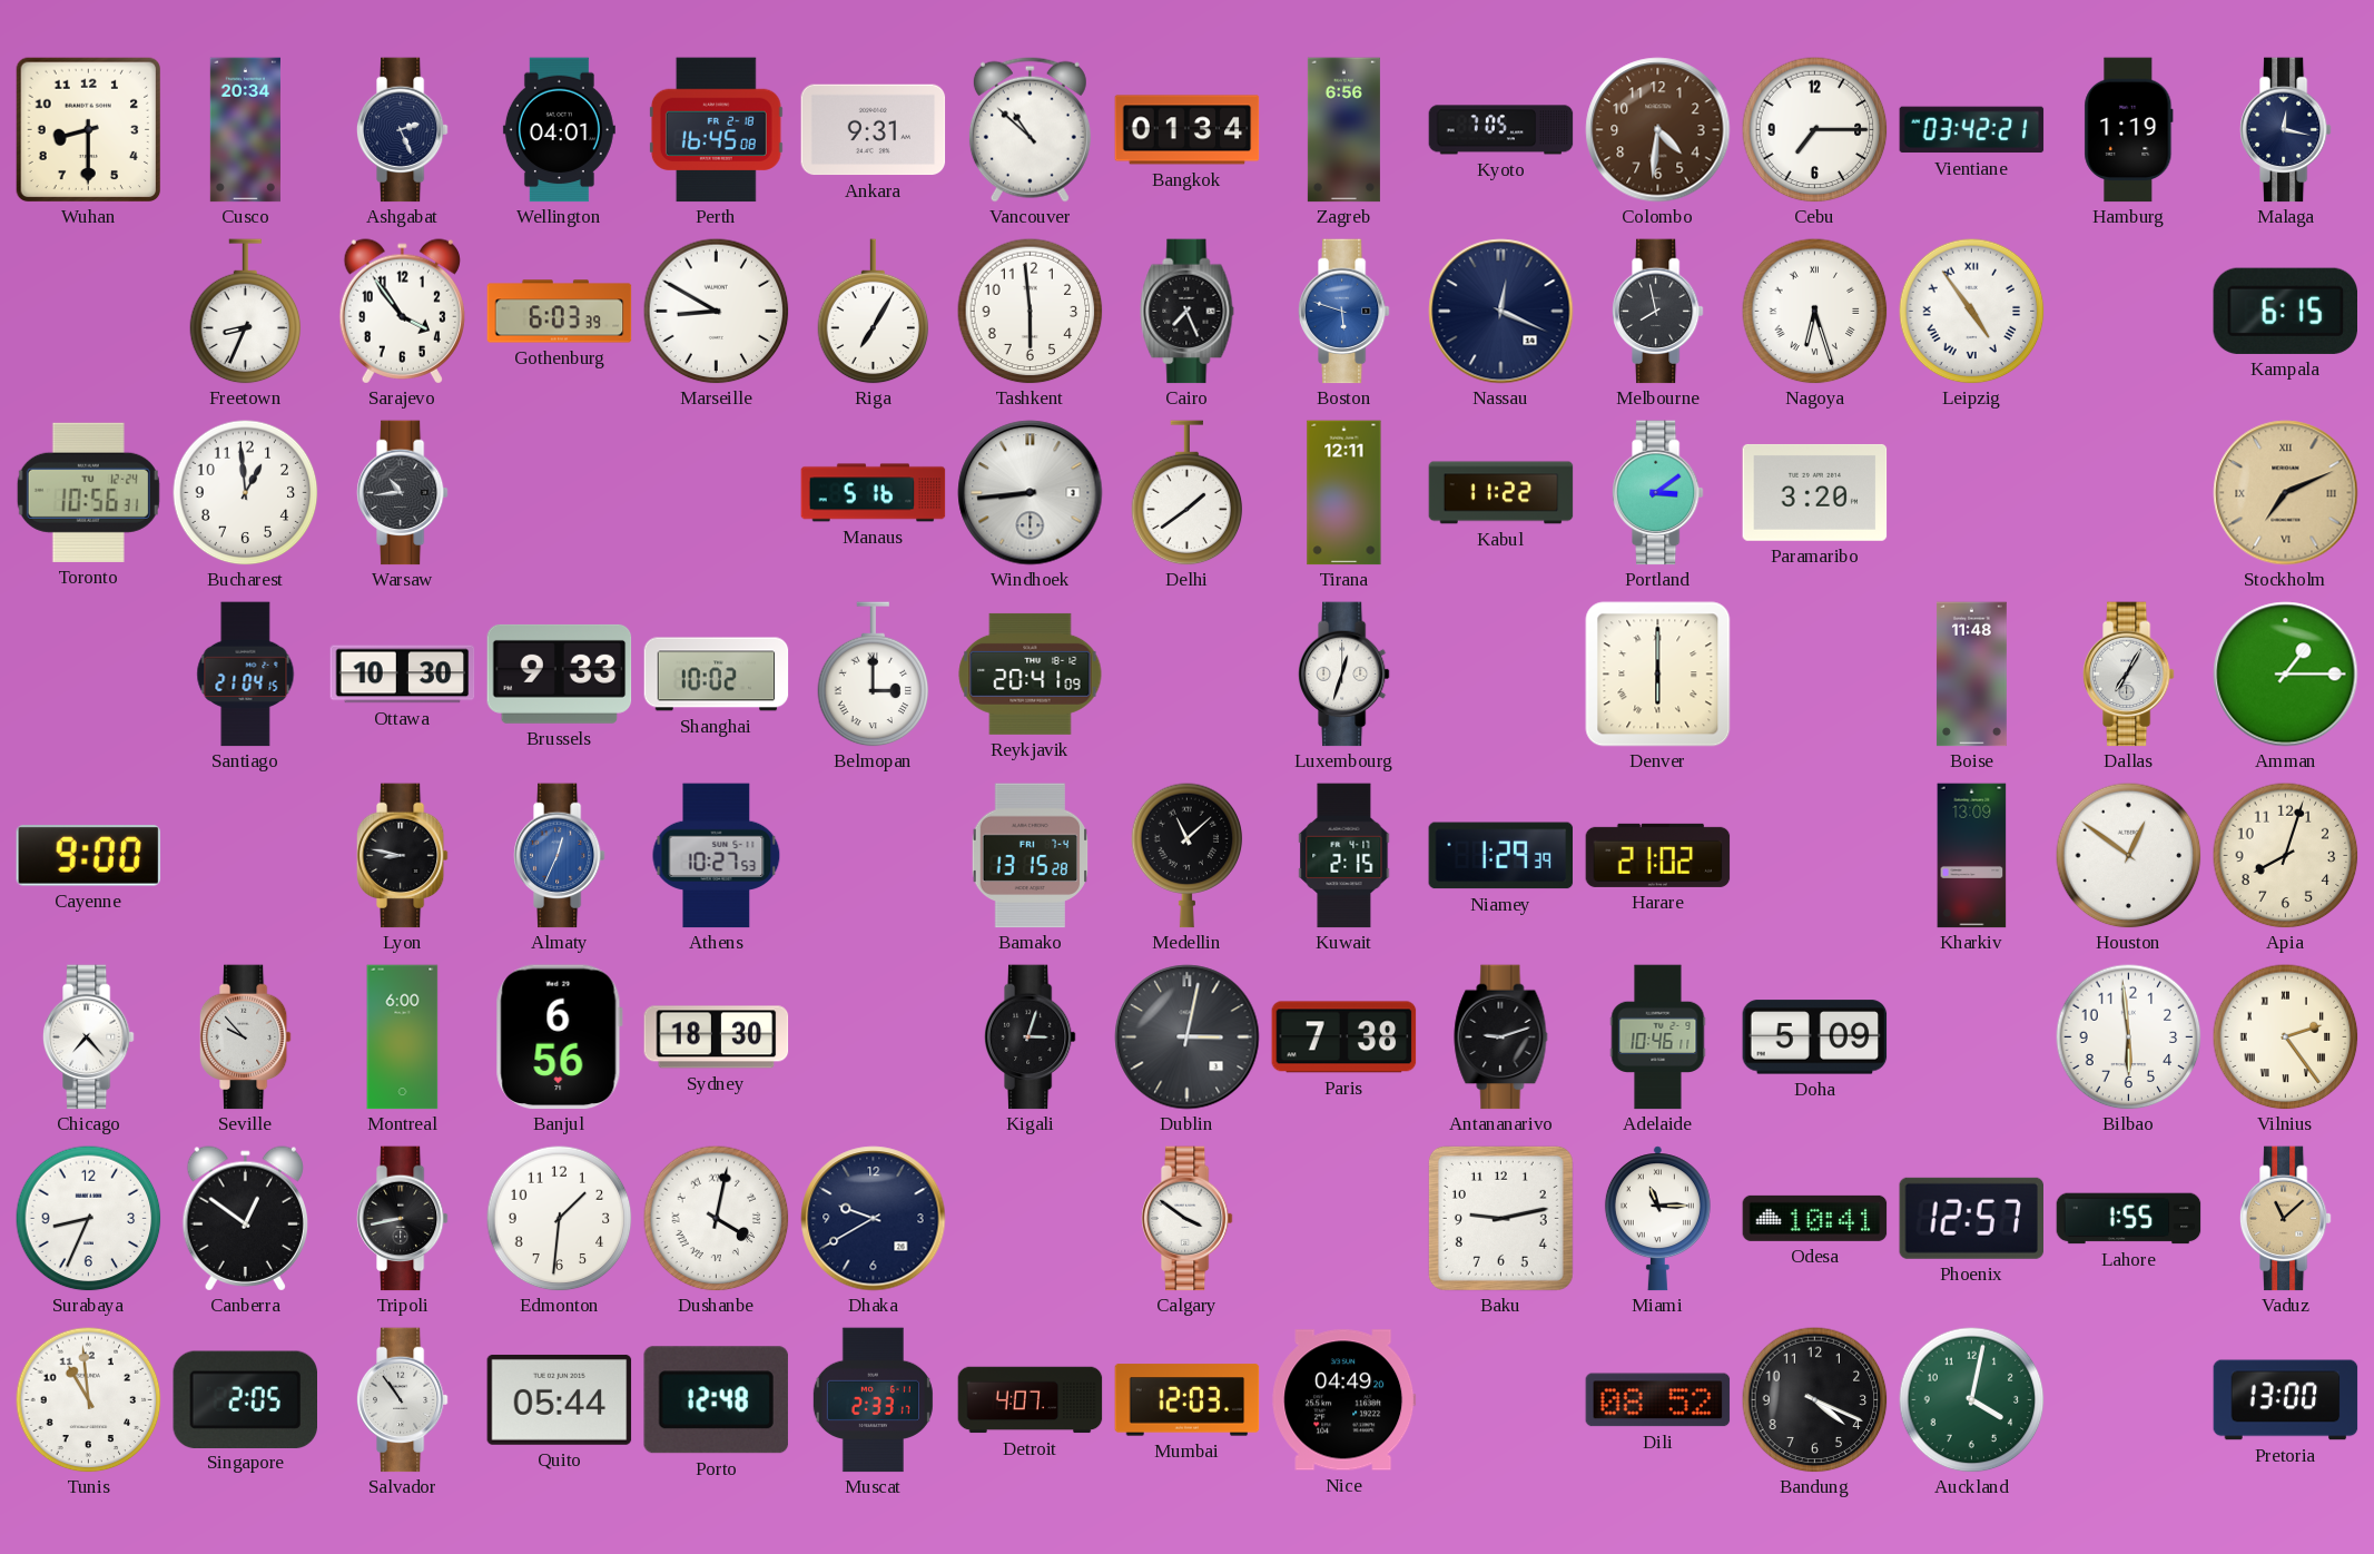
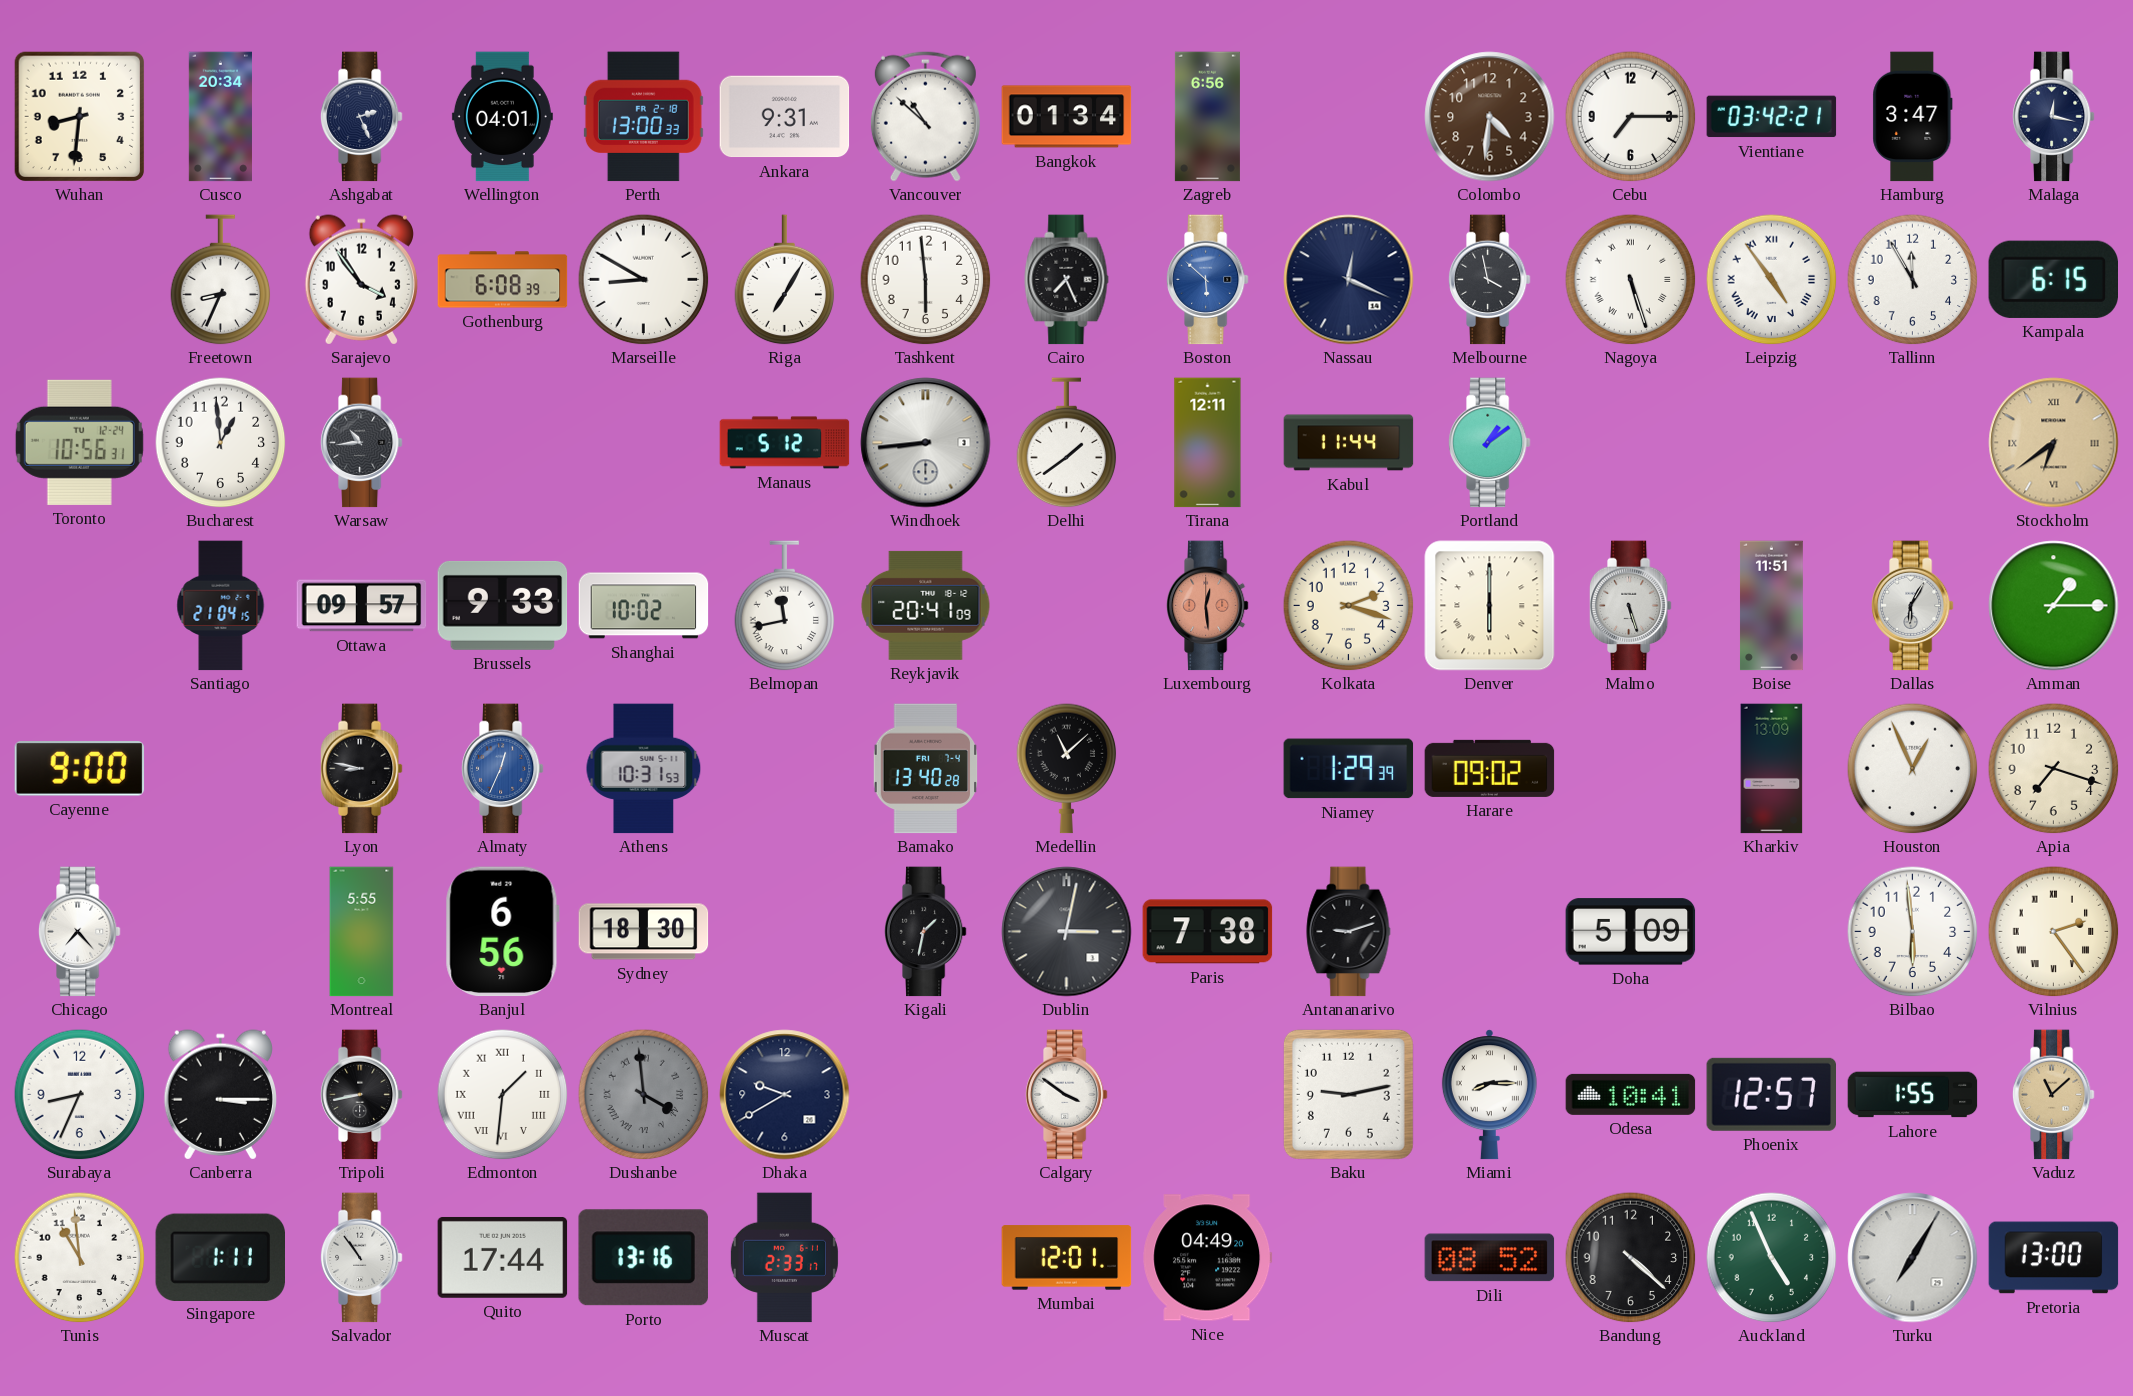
Wuhan: 8:30 -> 8:31 (79, 116)
Perth: 16:45 -> 13:00 (643, 117)
Kyoto: 7:05 -> none (1501, 130)
Hamburg: 1:19 -> 3:47 (1913, 117)
Gothenburg: 6:03 -> 6:08 (503, 280)
Boston: 5:48 -> 5:52 (1207, 280)
Melbourne: 7:58 -> 3:58 (1489, 280)
Nagoya: 6:27 -> 5:27 (1631, 280)
Tallinn: none -> 11:55 (1913, 280)
Manaus: 5:16 -> 5:12 (785, 443)
Kabul: 11:22 -> 11:44 (1349, 443)
Portland: 3:09 -> 1:09 (1489, 443)
Paramaribo: 3:20 -> none (1815, 492)
Stockholm: 7:11 -> 6:39 (2054, 443)
Ottawa: 10:30 -> 09:57 (362, 606)
Belmopan: 3:00 -> 11:43 (785, 606)
Luxembourg: 12:33 -> 12:29 (1207, 606)
Luxembourg dial: white -> salmon (1207, 606)
Kolkata: none -> 2:18 (1349, 606)
Malmo: none -> 5:27 (1630, 606)
Boise: 11:48 -> 11:51 (1771, 606)
Dallas: 7:05 -> 6:05 (1912, 606)
Athens: 10:27 -> 10:31 (644, 769)
Bamako: 13:15 -> 13:40 (925, 769)
Kuwait: 2:15 -> none (1344, 856)
Harare: 21:02 -> 09:02 (1490, 768)
Houston: 12:51 -> 12:56 (1913, 769)
Apia: 8:03 -> 7:18 (2054, 769)
Seville: 9:53 -> none (245, 1037)
Montreal: 6:00 -> 5:55 (362, 932)
Kigali: 3:03 -> 1:32 (925, 932)
Adelaide: 10:46 -> none (1658, 1037)
Canberra: 12:51 -> 3:15 (220, 1095)
Edmonton numerals: Arabic -> Roman (503, 1095)
Dushanbe: 4:02 -> 3:59 (644, 1095)
Dushanbe dial: white -> grey (644, 1095)
Miami: 11:15 -> 8:15 (1489, 1095)
Singapore: 2:05 -> 1:11 (220, 1257)
Quito: 05:44 -> 17:44 (503, 1257)
Porto: 12:48 -> 13:16 (643, 1258)
Detroit: 4:07 -> none (1031, 1400)
Mumbai: 12:03 -> 12:01 (1067, 1258)
Bandung: 4:19 -> 4:22 (1631, 1258)
Auckland: 4:02 -> 4:56 (1772, 1258)
Turku: none -> 7:05 (1913, 1258)
